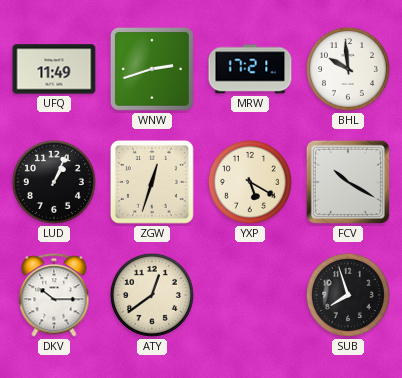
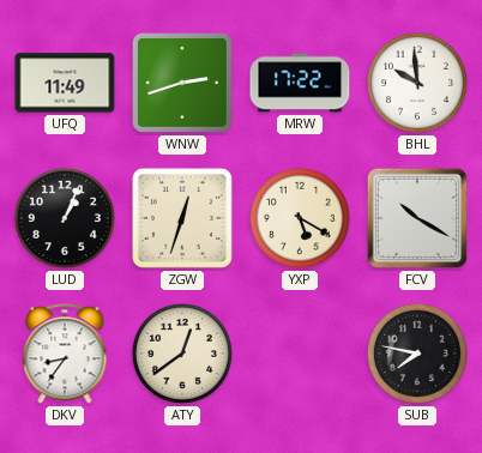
MRW: 17:21 -> 17:22 (300, 83)
DKV: 10:15 -> 8:36 (65, 354)
SUB: 7:57 -> 7:47 (417, 354)
